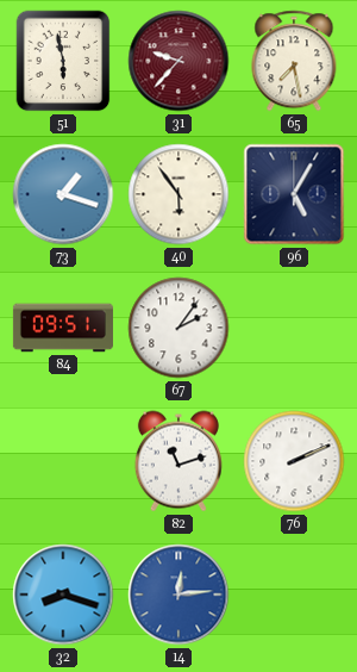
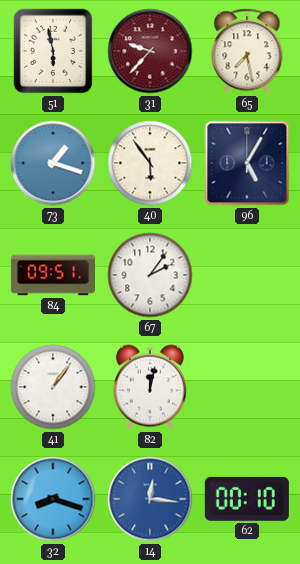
41: none -> 1:06 (53, 387)
82: 11:12 -> 12:02 (150, 387)
76: 2:11 -> none (294, 461)
14: 12:14 -> 12:16 (150, 499)
62: none -> 00:10 (247, 499)
